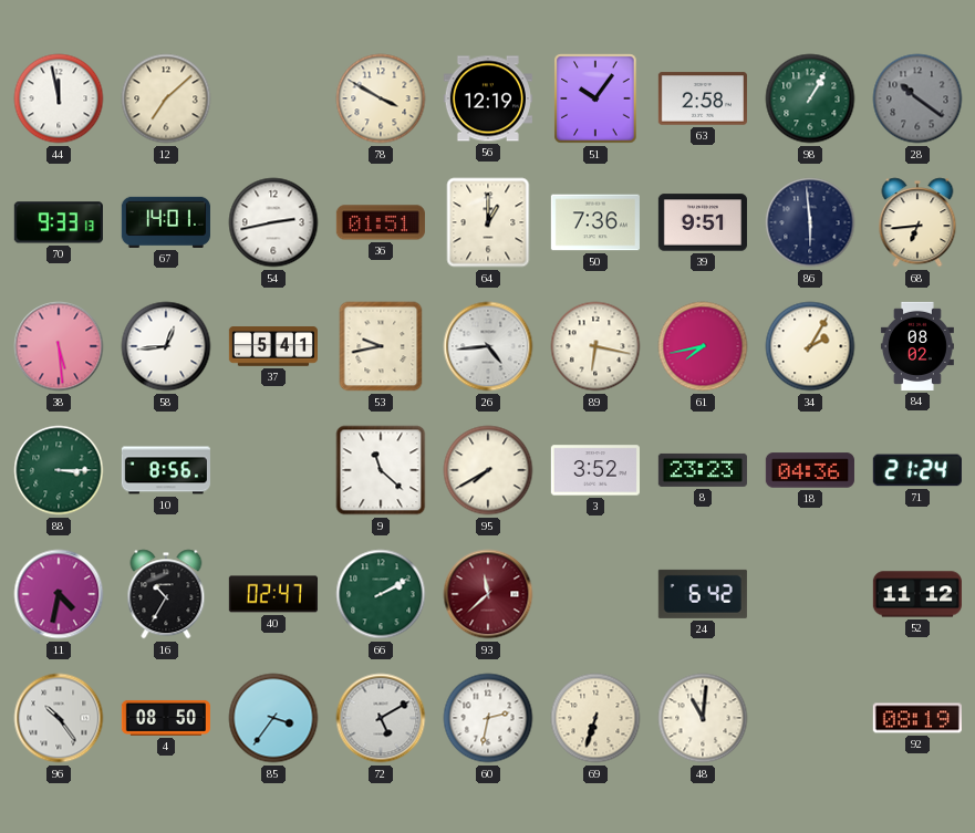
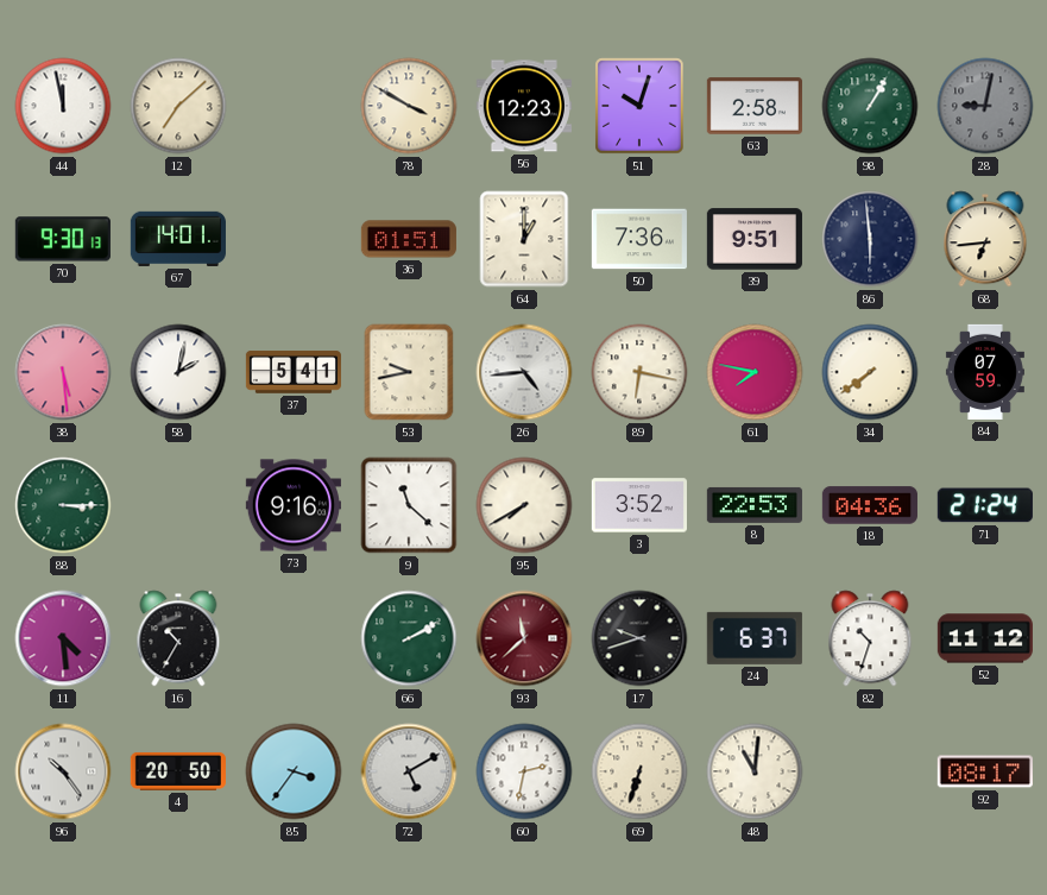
56: 12:19 -> 12:23 (524, 106)
51: 10:06 -> 10:03 (639, 106)
28: 10:21 -> 9:02 (985, 106)
70: 9:33 -> 9:30 (63, 239)
54: 2:43 -> none (273, 222)
58: 12:44 -> 2:02 (178, 372)
61: 7:43 -> 7:47 (755, 372)
34: 2:05 -> 7:39 (870, 372)
84: 08:02 -> 07:59 (985, 372)
10: 8:56 -> none (166, 470)
73: none -> 9:16 (294, 505)
8: 23:23 -> 22:53 (755, 505)
11: 4:32 -> 4:29 (63, 638)
40: 02:47 -> none (273, 594)
17: none -> 9:42 (639, 638)
24: 6:42 -> 6:37 (755, 638)
82: none -> 10:33 (870, 638)
4: 08:50 -> 20:50 (178, 771)
92: 08:19 -> 08:17 (985, 771)
